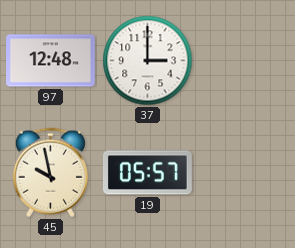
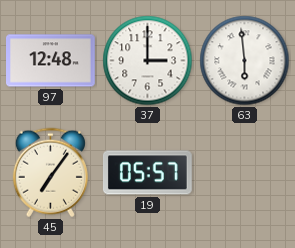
63: none -> 5:59 (245, 61)
45: 9:58 -> 7:06 (50, 173)
